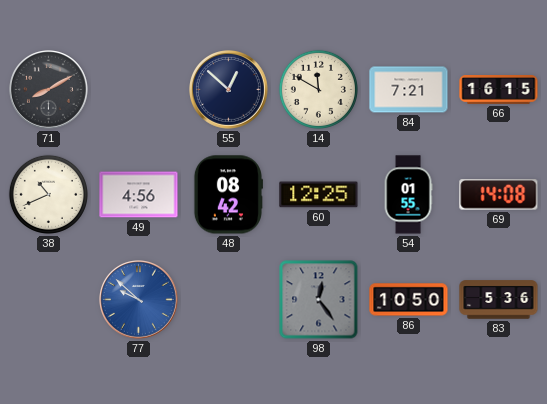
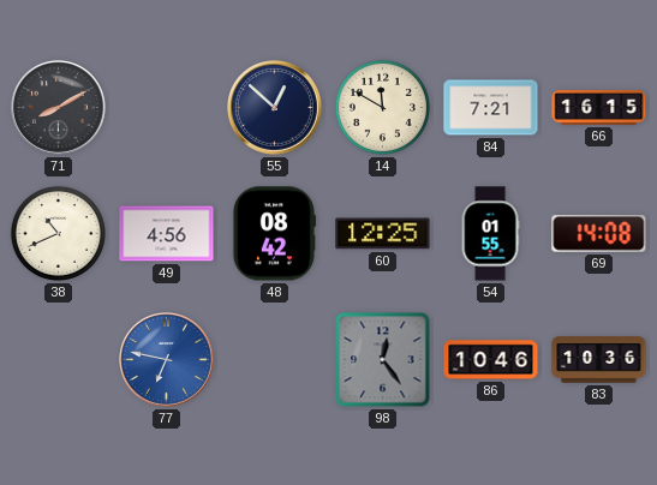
77: 9:52 -> 6:47 (167, 360)
86: 10:50 -> 10:46 (491, 360)
83: 5:36 -> 10:36 (599, 360)
